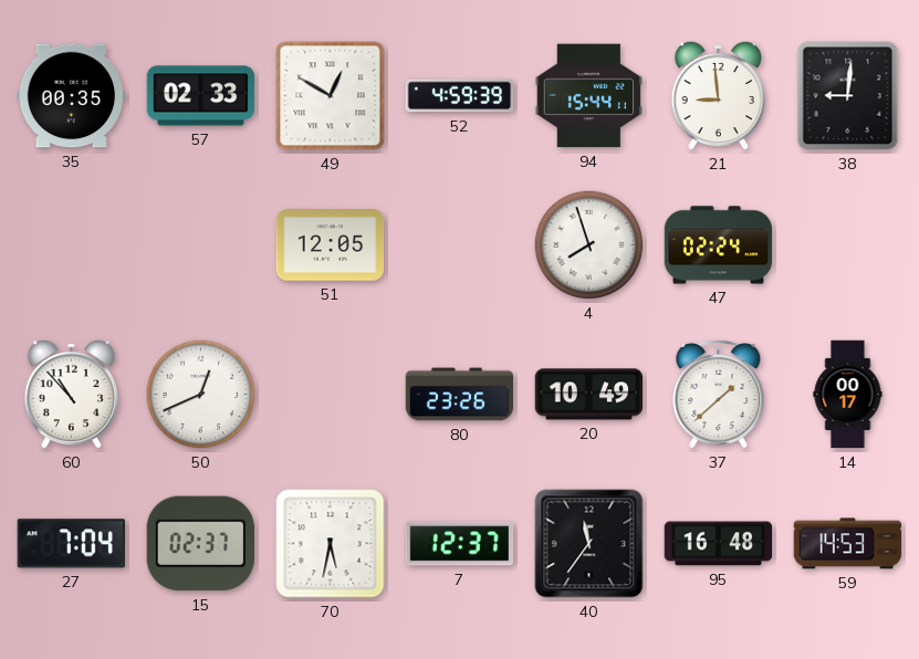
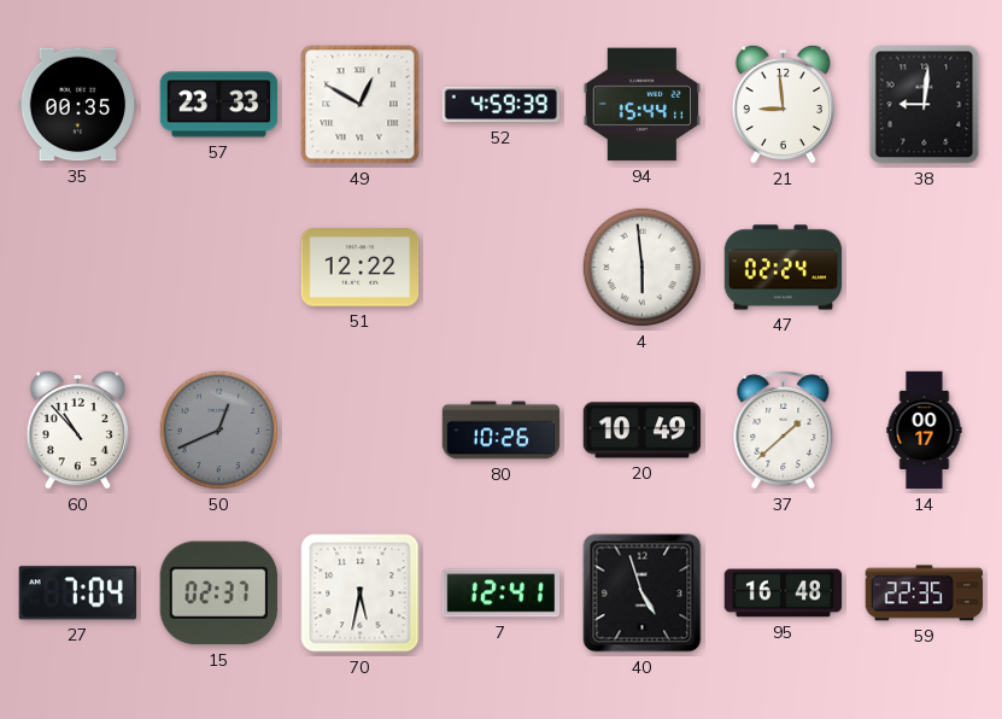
57: 02:33 -> 23:33 (219, 105)
51: 12:05 -> 12:22 (361, 268)
4: 7:57 -> 5:59 (643, 268)
50 dial: white -> grey (219, 431)
80: 23:26 -> 10:26 (502, 431)
7: 12:37 -> 12:41 (502, 594)
40: 11:36 -> 4:57 (643, 594)
59: 14:53 -> 22:35 (925, 594)
